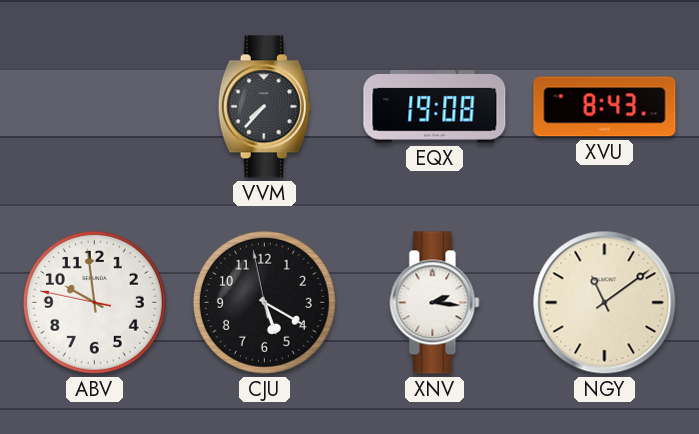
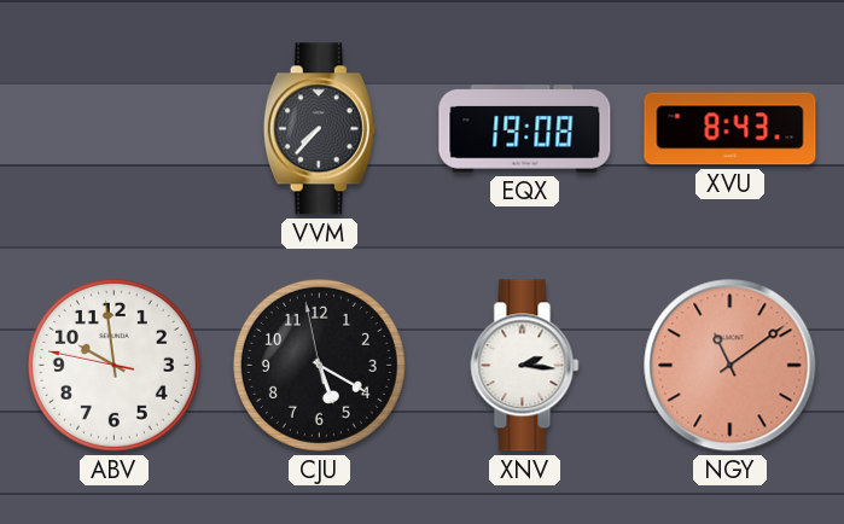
NGY dial: cream -> salmon (731, 366)
